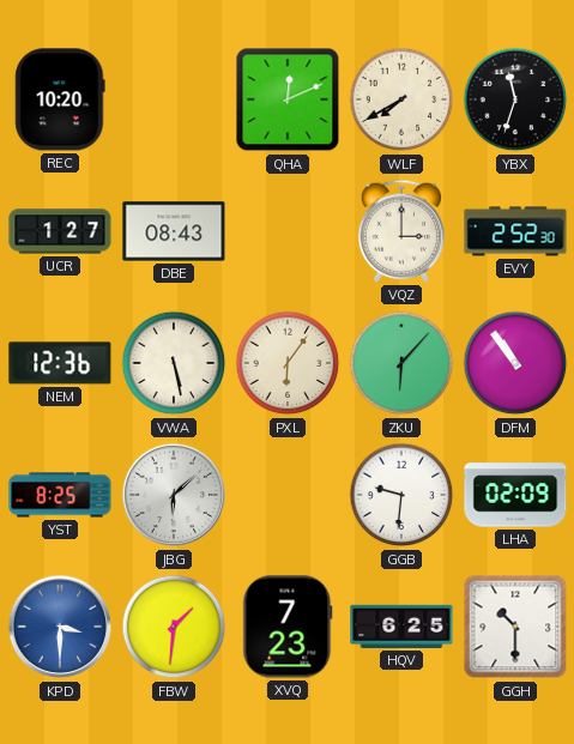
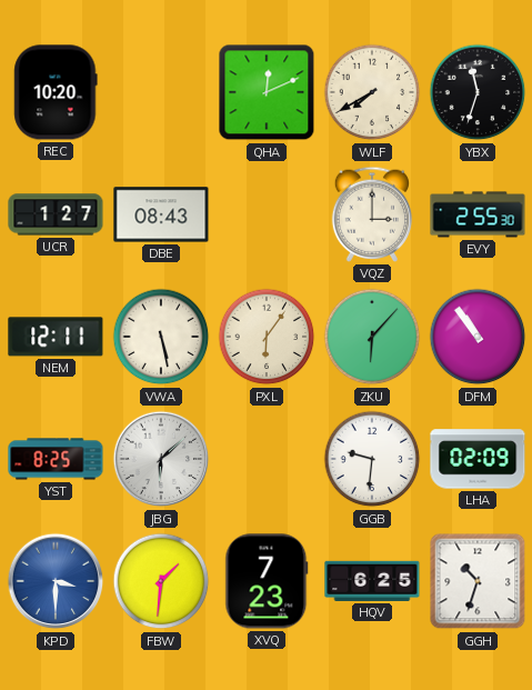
EVY: 2:52 -> 2:55 (478, 214)
NEM: 12:36 -> 12:11 (56, 337)
GGH: 10:30 -> 10:33 (478, 581)
